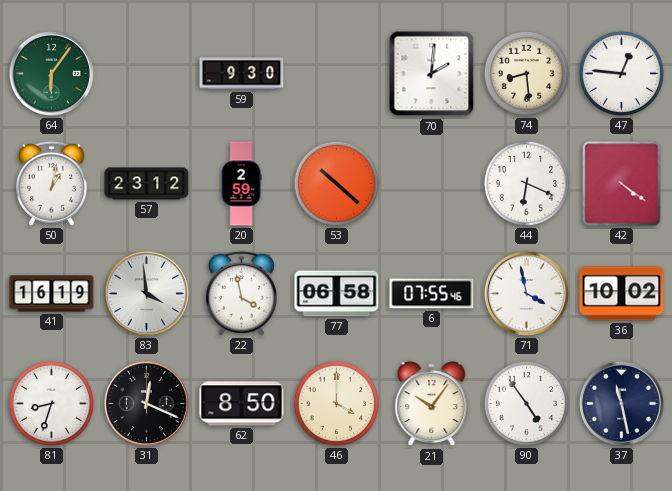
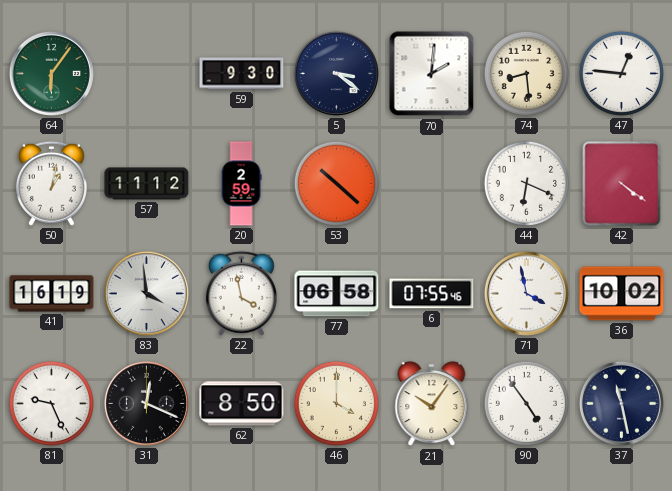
5: none -> 3:21 (336, 73)
57: 23:12 -> 11:12 (147, 184)
81: 8:33 -> 9:26 (51, 403)
